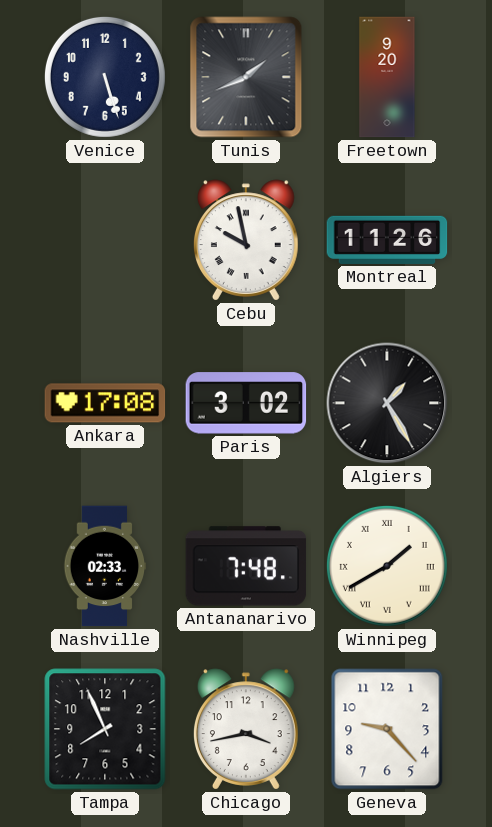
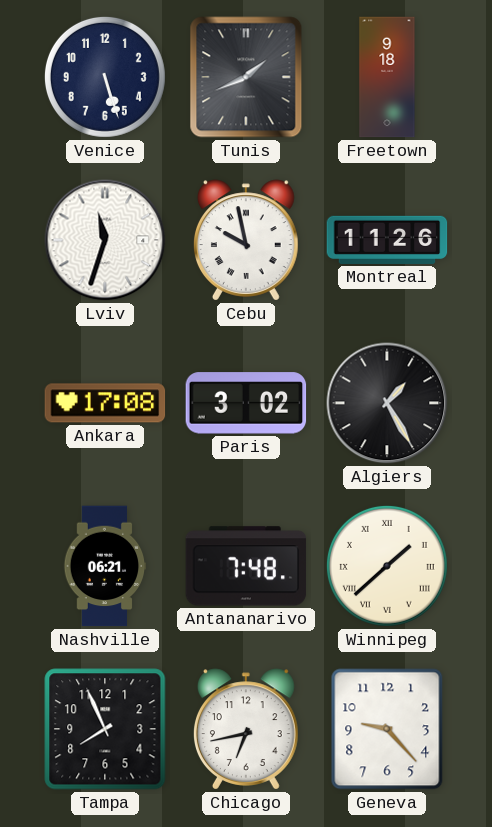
Freetown: 9:20 -> 9:18 (387, 77)
Lviv: none -> 11:33 (105, 240)
Nashville: 02:33 -> 06:21 (105, 566)
Winnipeg: 1:40 -> 1:38 (387, 566)
Chicago: 3:43 -> 6:43 (246, 729)
